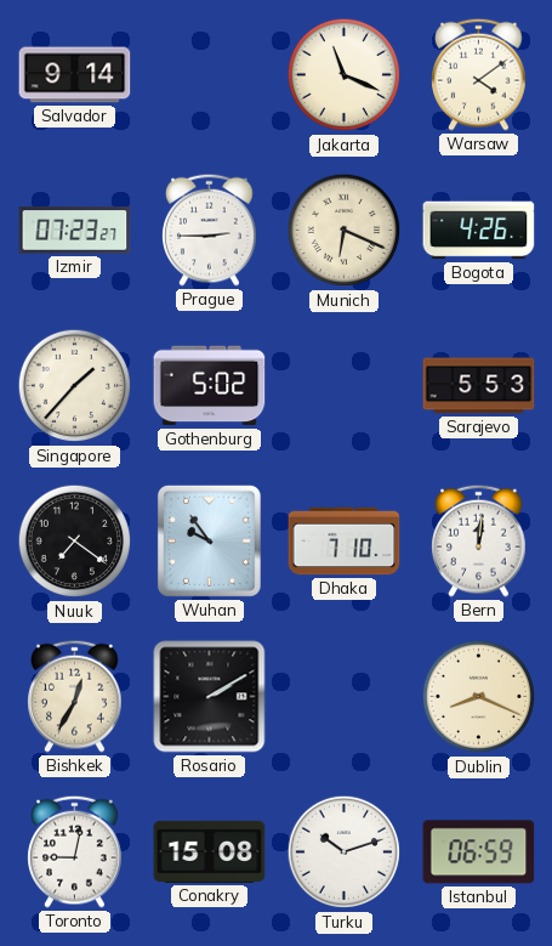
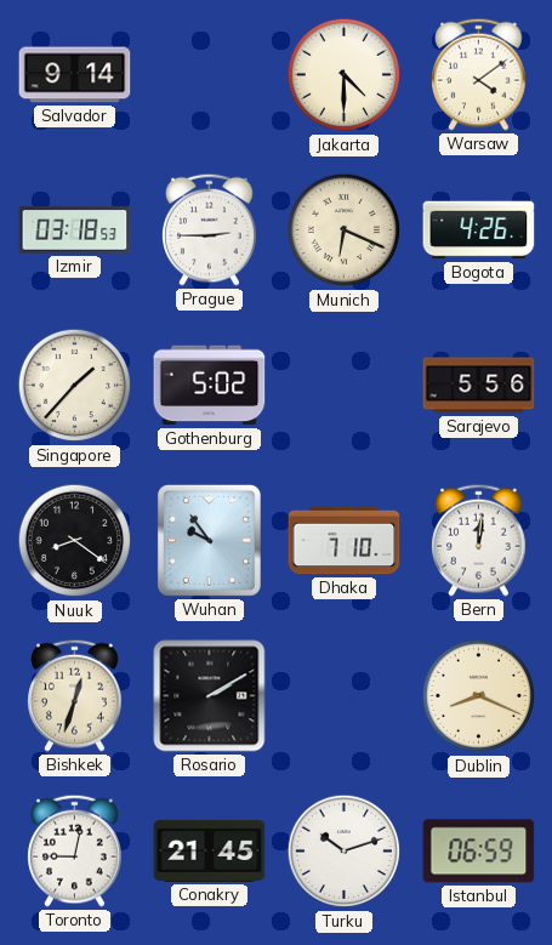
Jakarta: 11:19 -> 4:30 (345, 75)
Izmir: 07:23 -> 03:18 (75, 230)
Sarajevo: 5:53 -> 5:56 (479, 386)
Nuuk: 7:21 -> 8:21 (75, 541)
Bishkek: 12:35 -> 12:33 (75, 695)
Conakry: 15:08 -> 21:45 (210, 850)
